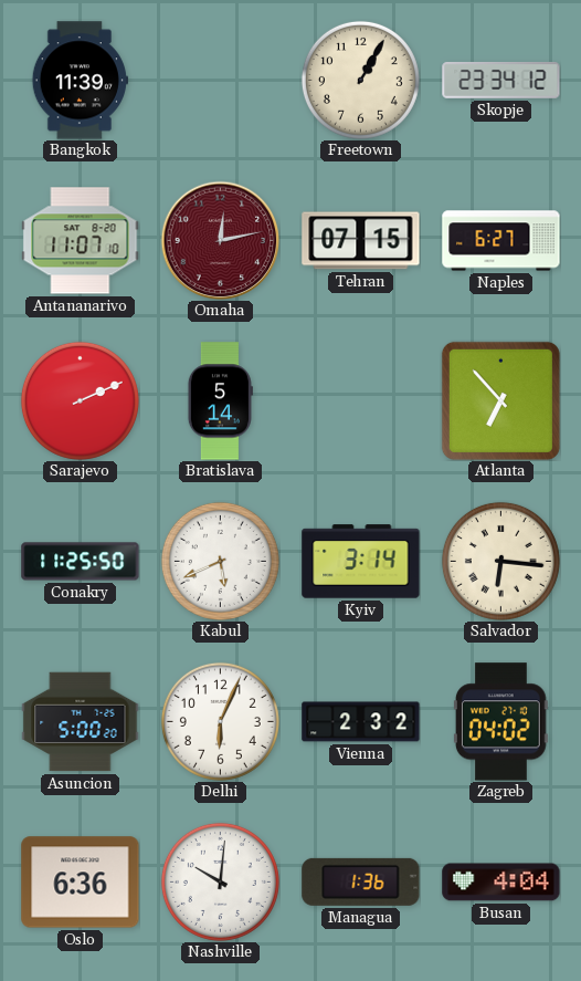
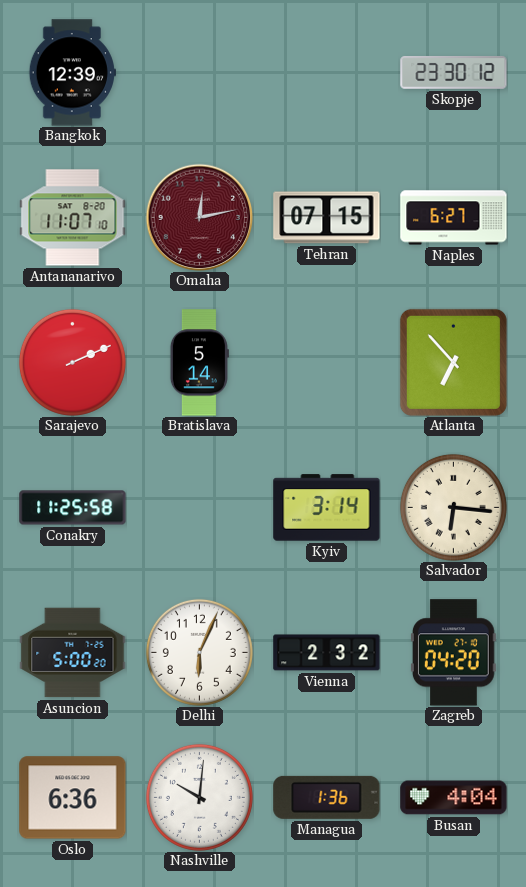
Bangkok: 11:39 -> 12:39 (72, 73)
Freetown: 1:05 -> none (360, 80)
Skopje: 23:34 -> 23:30 (454, 72)
Conakry: 11:25:50 -> 11:25:58 (73, 508)
Kabul: 5:41 -> none (220, 561)
Zagreb: 04:02 -> 04:20 (453, 653)
